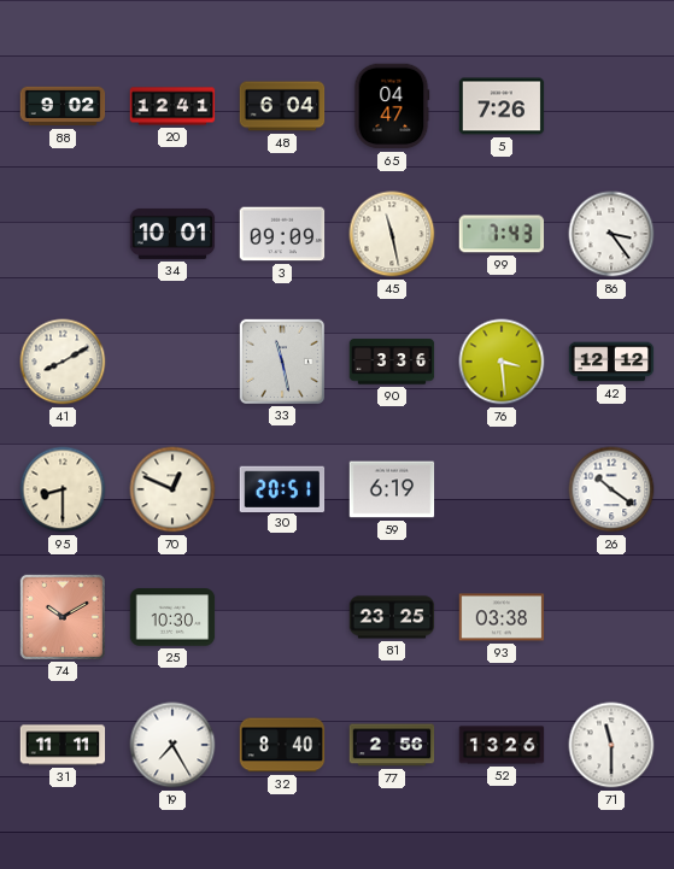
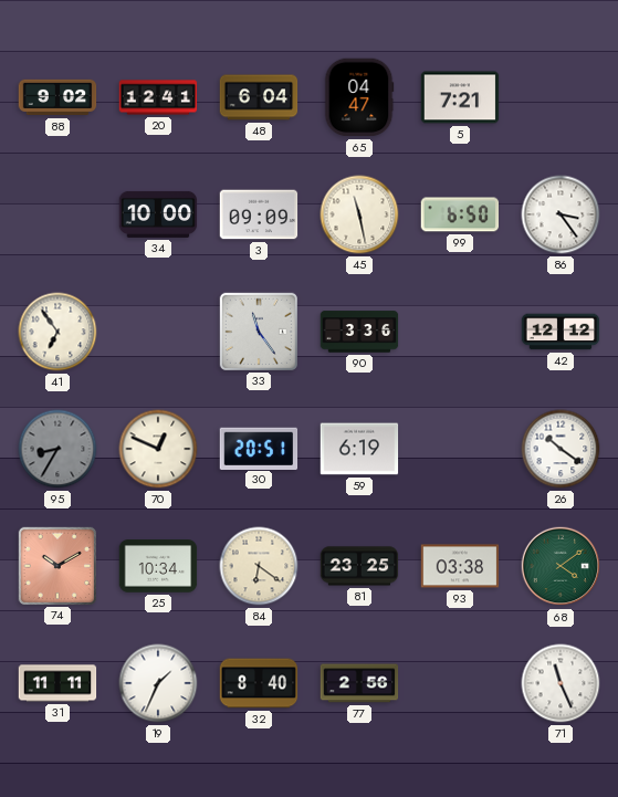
5: 7:26 -> 7:21 (460, 97)
34: 10:01 -> 10:00 (158, 214)
99: 7:43 -> 6:50 (460, 214)
41: 8:10 -> 6:54 (57, 332)
33: 11:28 -> 11:24 (258, 331)
76: 3:29 -> none (502, 362)
95: 8:30 -> 8:35 (57, 449)
95 dial: cream -> grey (57, 449)
25: 10:30 -> 10:34 (158, 566)
84: none -> 6:21 (259, 566)
68: none -> 4:09 (561, 566)
19: 7:25 -> 1:34 (158, 683)
52: 13:26 -> none (502, 745)
71: 11:30 -> 11:26 (561, 683)
